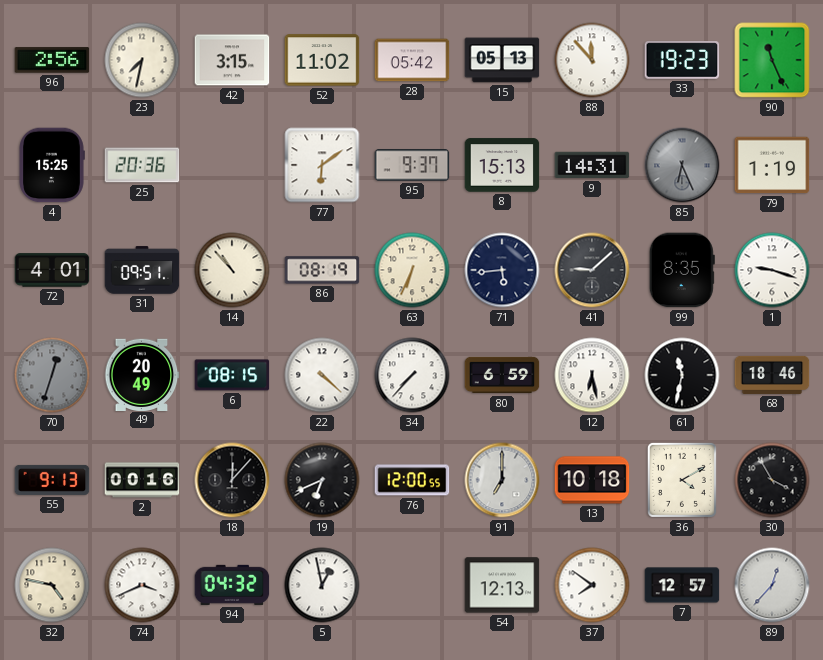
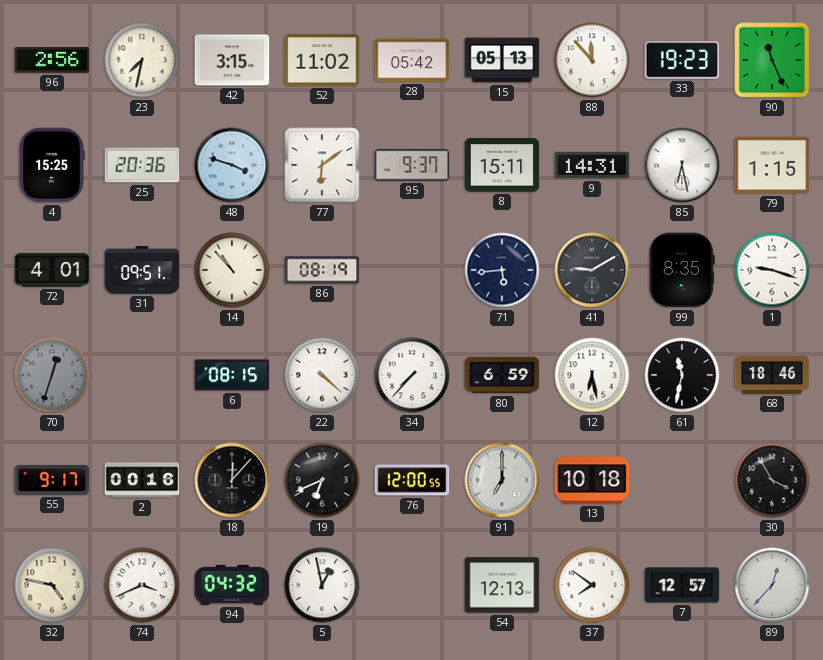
48: none -> 3:48 (232, 165)
8: 15:13 -> 15:11 (502, 165)
85: 6:26 -> 6:28 (682, 165)
85 dial: grey -> white (682, 165)
79: 1:19 -> 1:15 (772, 165)
63: 6:34 -> none (412, 270)
41: 9:08 -> 9:10 (592, 270)
49: 20:49 -> none (142, 374)
55: 9:13 -> 9:17 (52, 480)
36: 4:10 -> none (682, 480)
